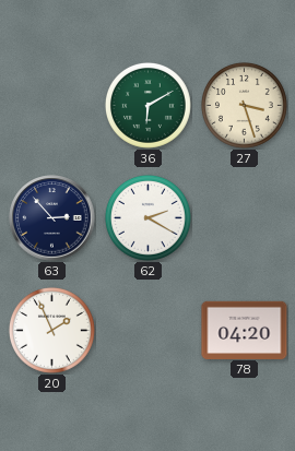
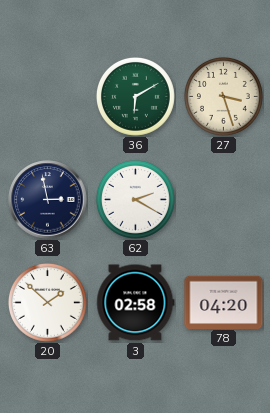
63: 2:53 -> 2:58 (48, 200)
20: 1:56 -> 1:52 (47, 302)
3: none -> 02:58 (136, 303)
